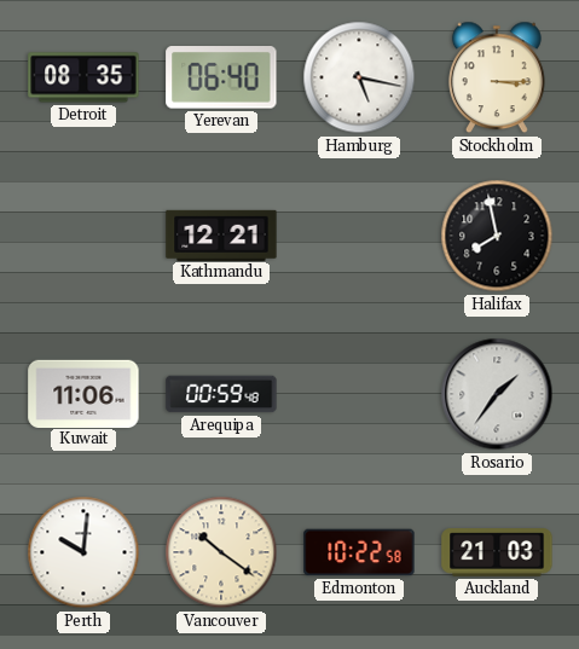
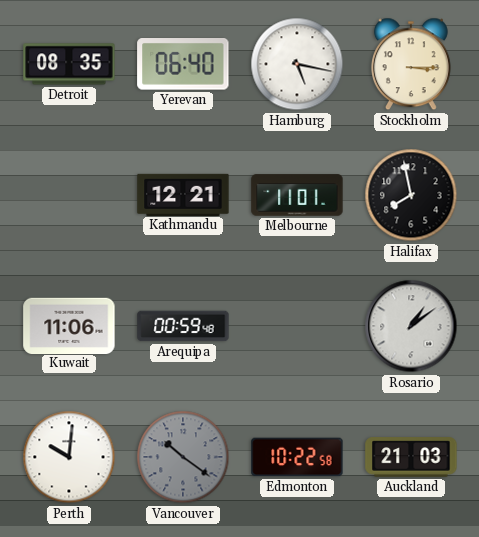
Melbourne: none -> 11:01 (297, 195)
Rosario: 1:36 -> 1:09 (411, 326)
Vancouver dial: cream -> grey (183, 457)
